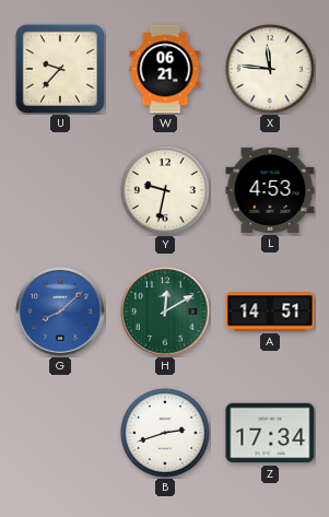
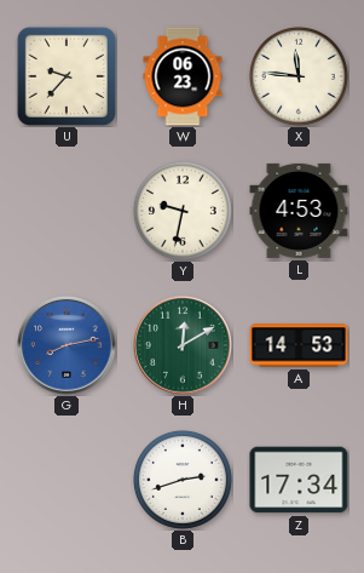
W: 06:21 -> 06:23 (183, 76)
G: 8:08 -> 8:13 (67, 345)
A: 14:51 -> 14:53 (299, 345)
